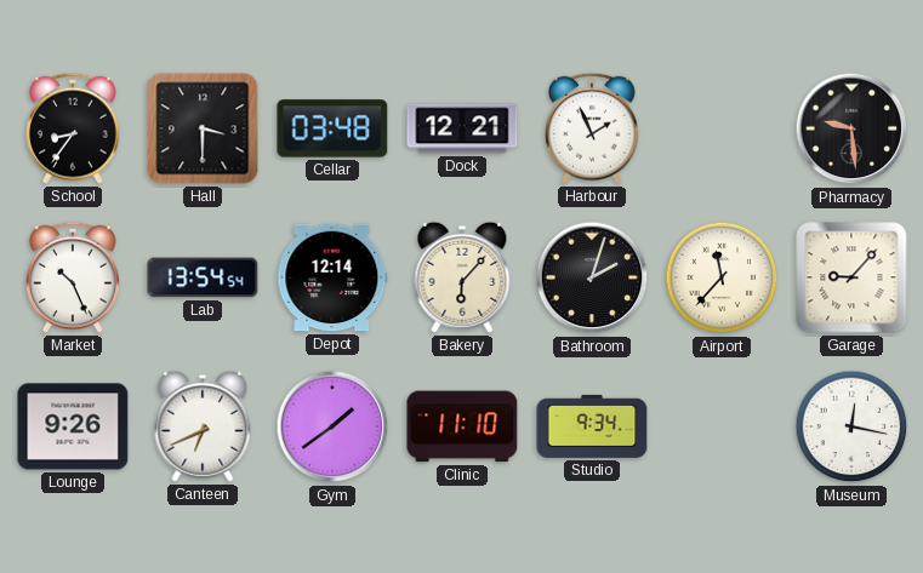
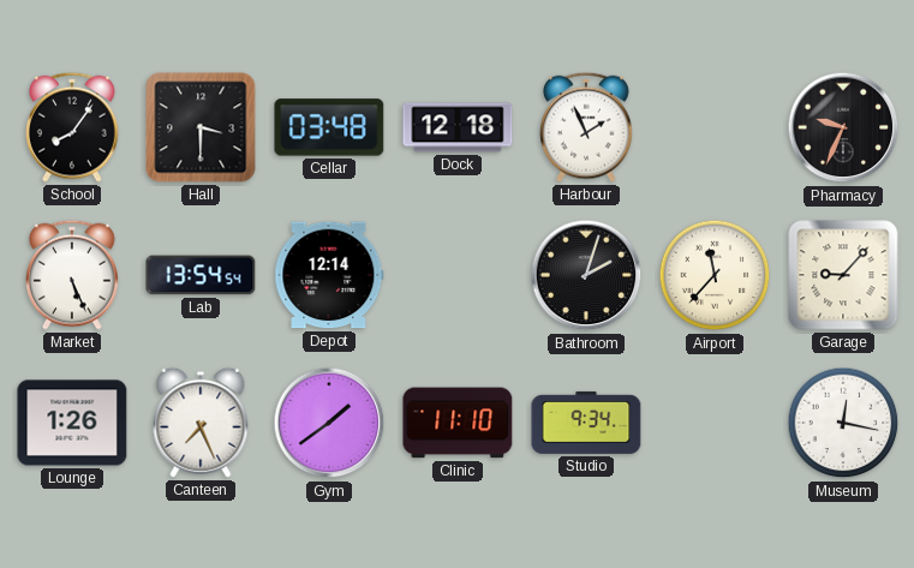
School: 8:36 -> 8:06 (73, 127)
Dock: 12:21 -> 12:18 (458, 127)
Pharmacy: 9:29 -> 9:34 (843, 127)
Market: 10:26 -> 5:26 (73, 275)
Bakery: 6:07 -> none (462, 277)
Lounge: 9:26 -> 1:26 (72, 423)
Canteen: 6:41 -> 7:26 (201, 423)
